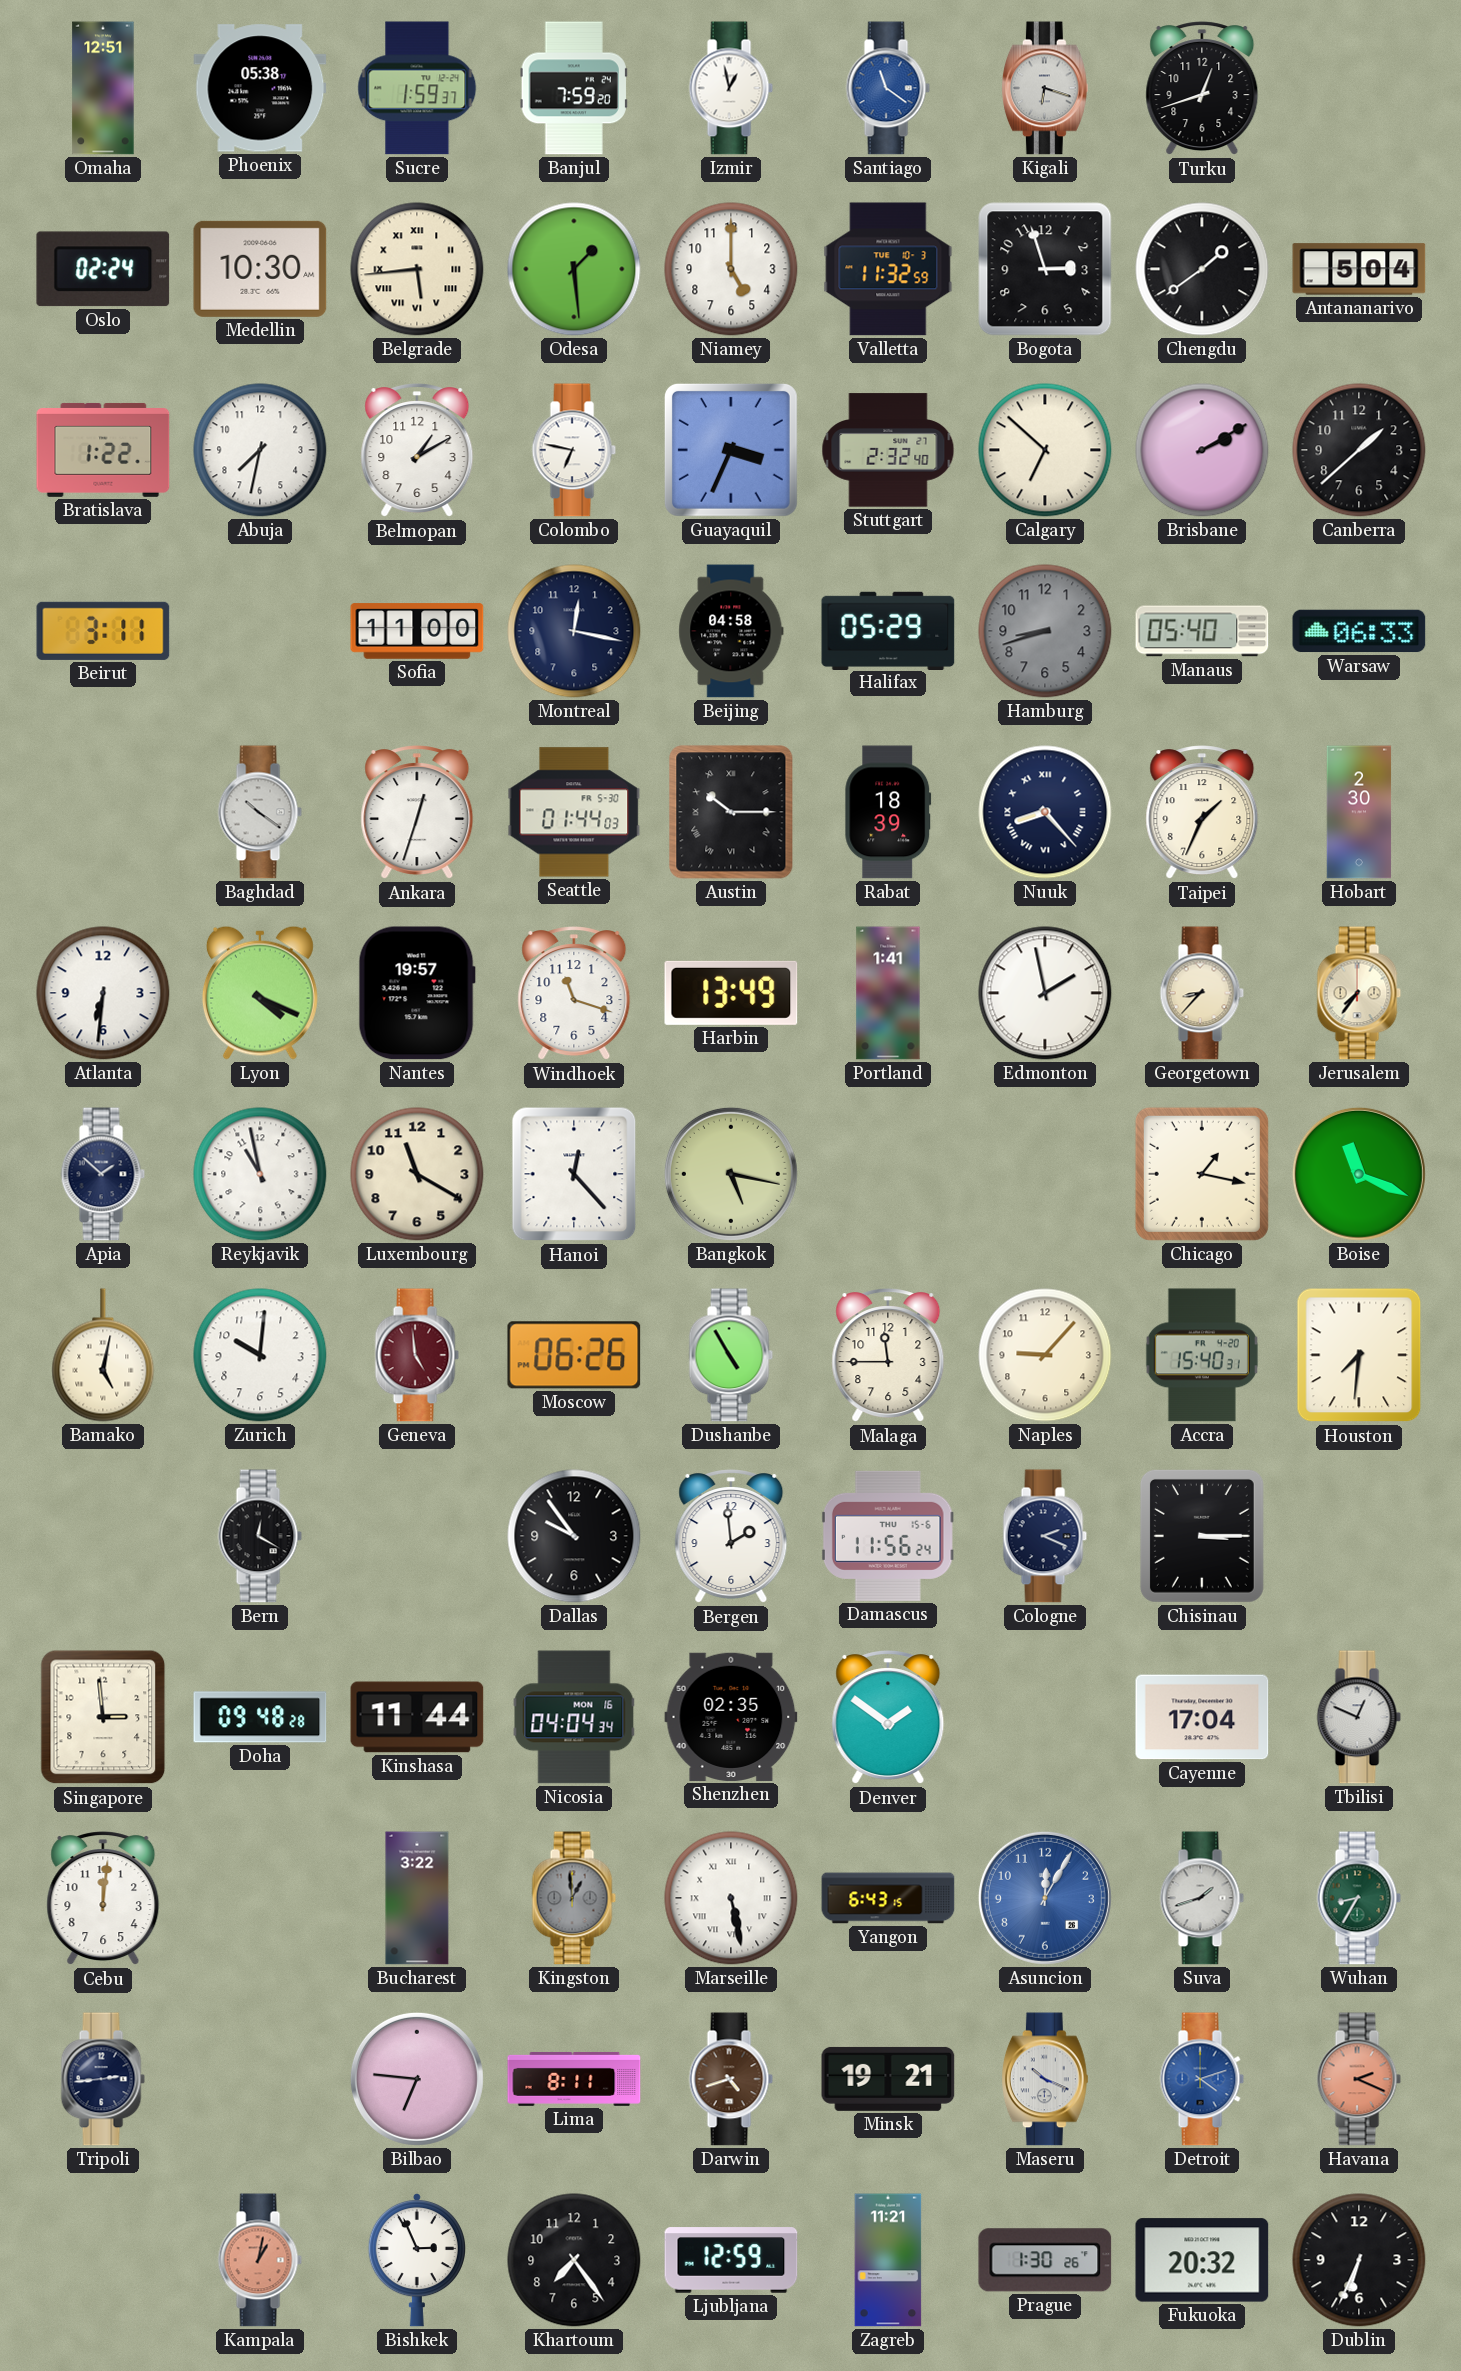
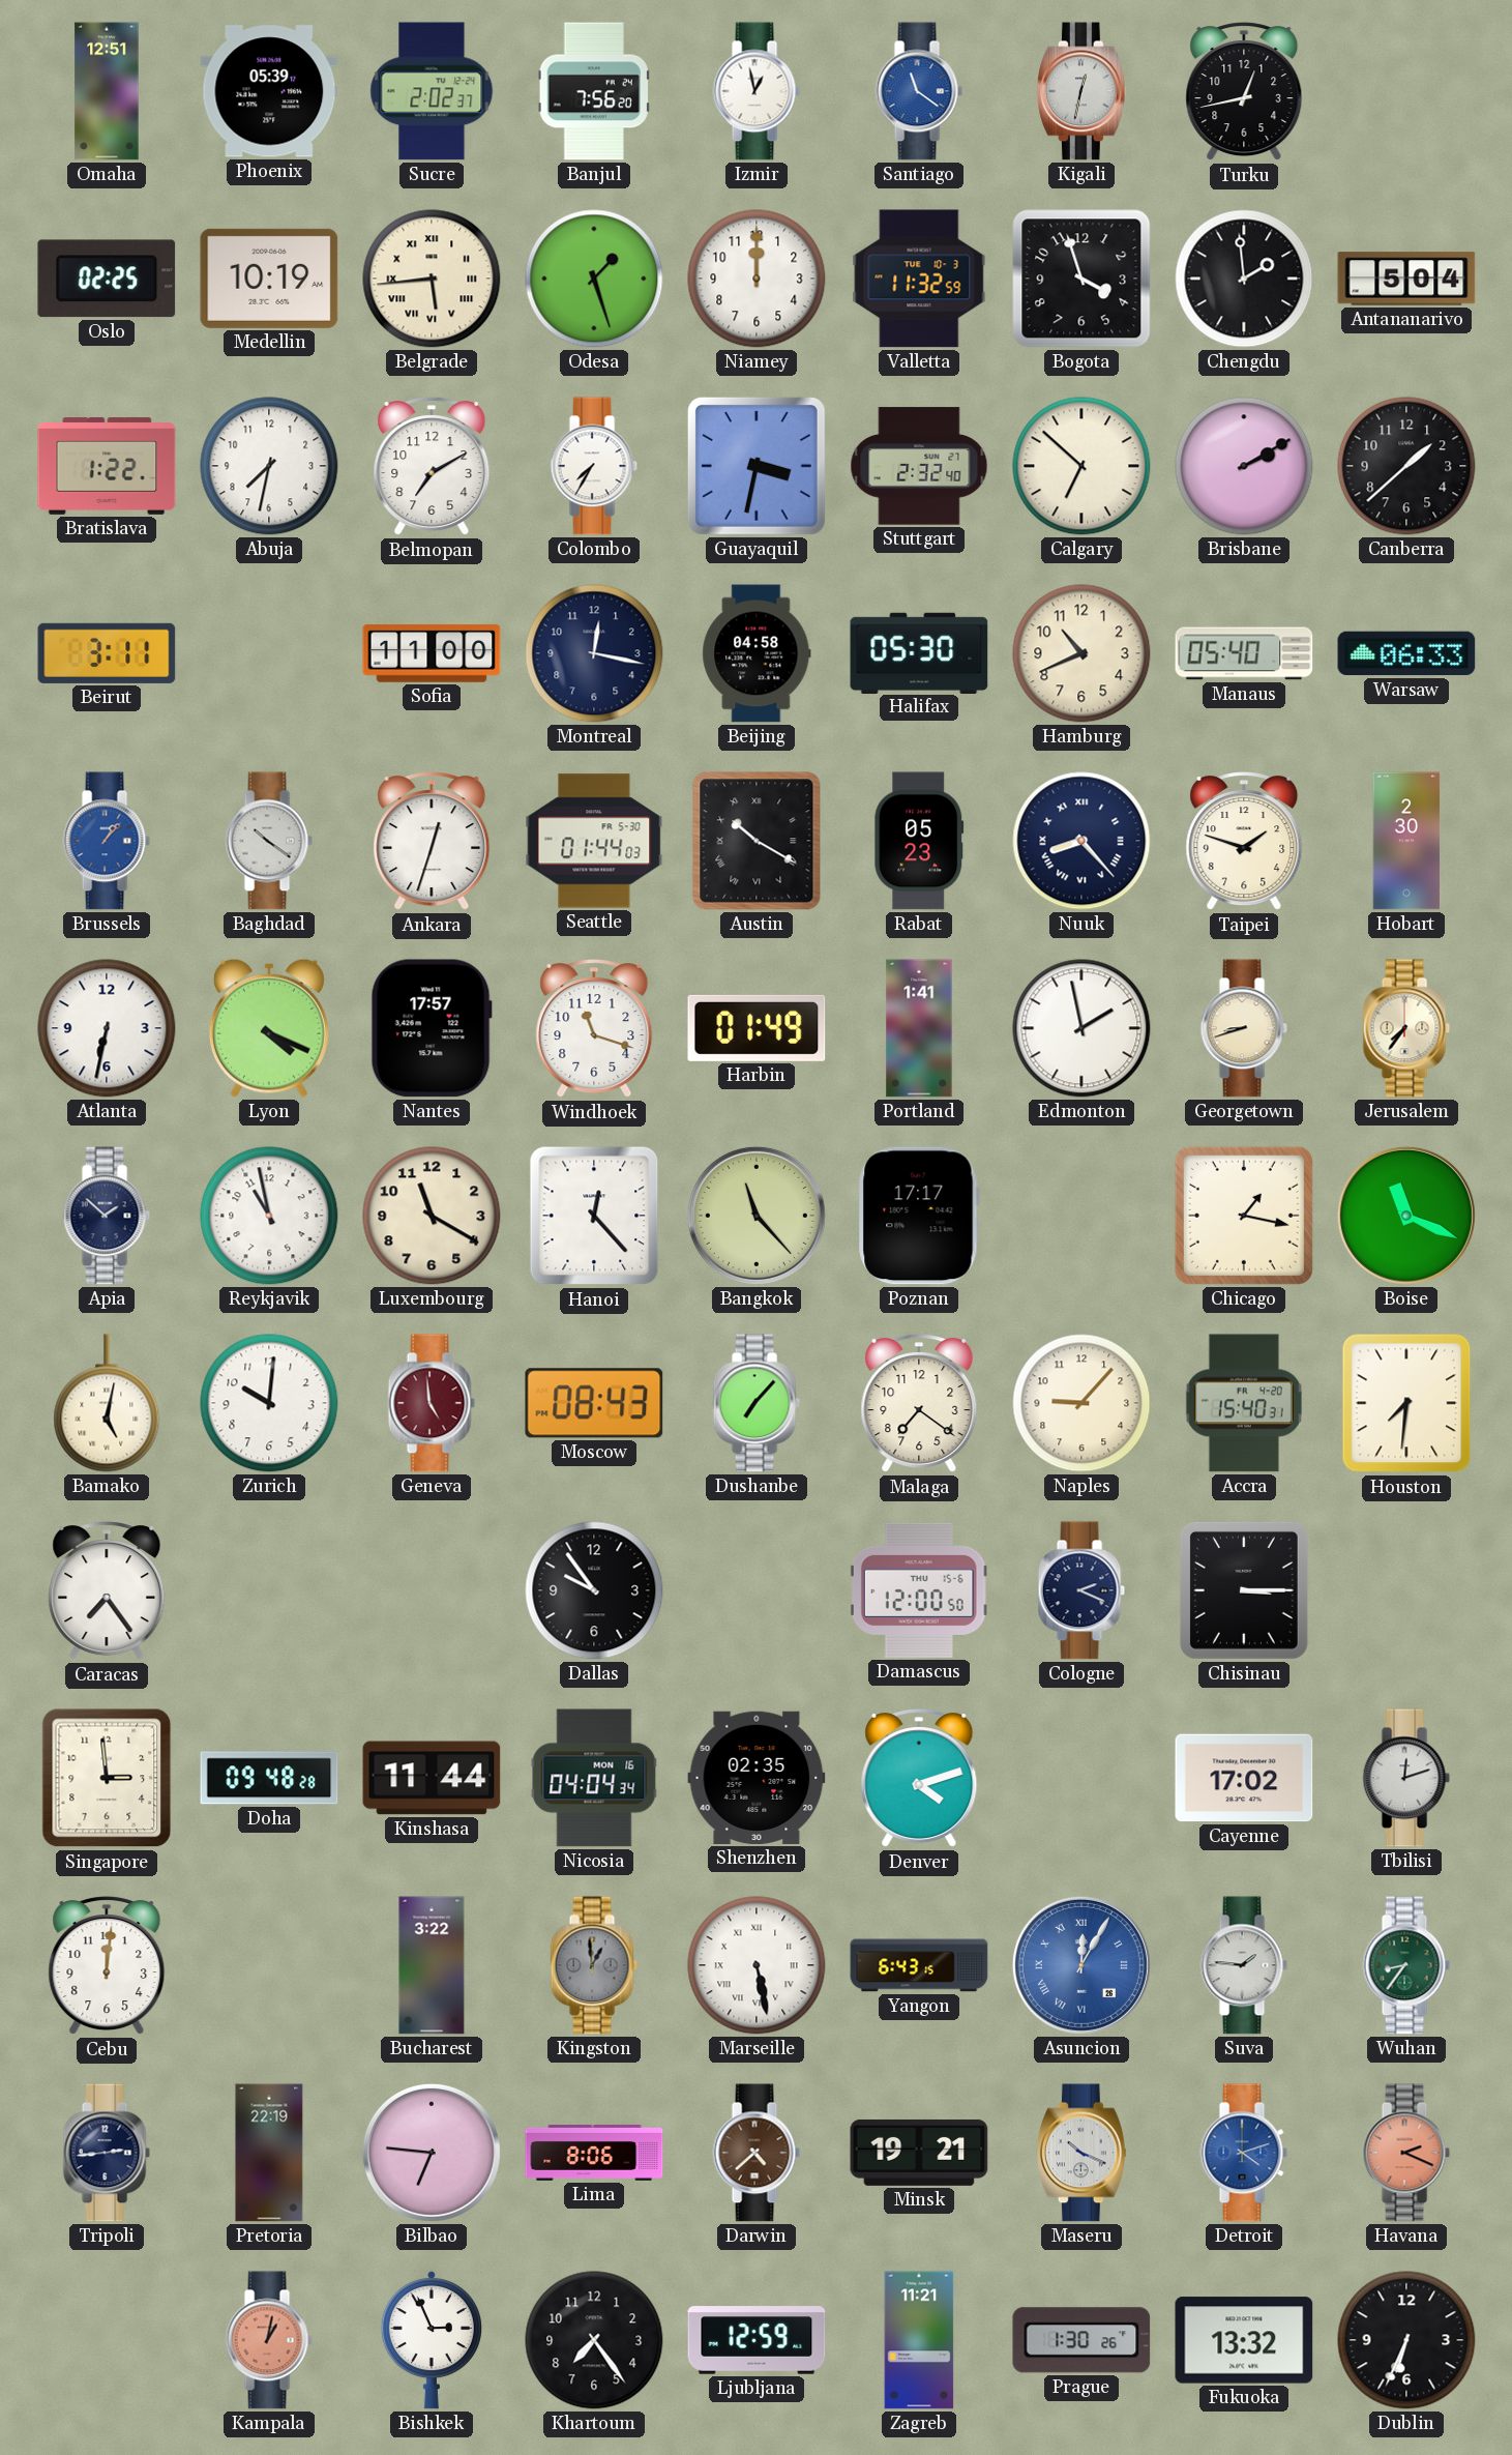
Phoenix: 05:38 -> 05:39 (269, 91)
Sucre: 1:59 -> 2:02 (432, 91)
Banjul: 7:59 -> 7:56 (594, 91)
Kigali: 6:18 -> 12:32 (1081, 91)
Turku: 12:42 -> 12:43 (1244, 92)
Oslo: 02:24 -> 02:25 (107, 279)
Medellin: 10:30 -> 10:19 (269, 279)
Odesa: 1:29 -> 1:27 (594, 279)
Niamey: 5:00 -> 12:00 (757, 279)
Bogota: 2:57 -> 3:57 (1081, 279)
Chengdu: 1:39 -> 1:59 (1244, 279)
Belmopan: 1:10 -> 7:10 (432, 467)
Colombo: 6:47 -> 7:35 (594, 466)
Guayaquil: 3:34 -> 3:32 (757, 466)
Halifax: 05:29 -> 05:30 (919, 652)
Hamburg: 8:42 -> 10:41 (1081, 653)
Hamburg dial: grey -> cream (1081, 653)
Brussels: none -> 1:07 (107, 841)
Austin: 10:15 -> 10:20 (757, 841)
Rabat: 18:39 -> 05:23 (919, 841)
Taipei: 1:34 -> 1:48 (1244, 842)
Atlanta: 6:31 -> 6:32 (107, 1028)
Nantes: 19:57 -> 17:57 (432, 1028)
Harbin: 13:49 -> 01:49 (757, 1028)
Georgetown: 8:37 -> 8:42 (1244, 1028)
Bangkok: 5:17 -> 11:23 (757, 1216)
Poznan: none -> 17:17 (919, 1216)
Moscow: 06:26 -> 08:43 (594, 1403)
Dushanbe: 4:55 -> 7:07 (757, 1403)
Malaga: 11:45 -> 7:21 (919, 1404)
Caracas: none -> 7:24 (107, 1591)
Bern: 12:20 -> none (260, 1536)
Bergen: 1:59 -> none (731, 1537)
Damascus: 11:56 -> 12:00 (919, 1590)
Denver: 1:51 -> 4:12 (919, 1779)
Cayenne: 17:04 -> 17:02 (1244, 1778)
Tbilisi: 12:49 -> 12:12 (1406, 1778)
Asuncion numerals: Arabic -> Roman (1081, 1965)
Suva: 1:42 -> 1:46 (1244, 1965)
Wuhan: 8:35 -> 8:36 (1406, 1965)
Pretoria: none -> 22:19 (269, 2153)
Lima: 8:11 -> 8:06 (594, 2153)
Darwin: 4:42 -> 4:38 (757, 2153)
Fukuoka: 20:32 -> 13:32 (1244, 2340)
